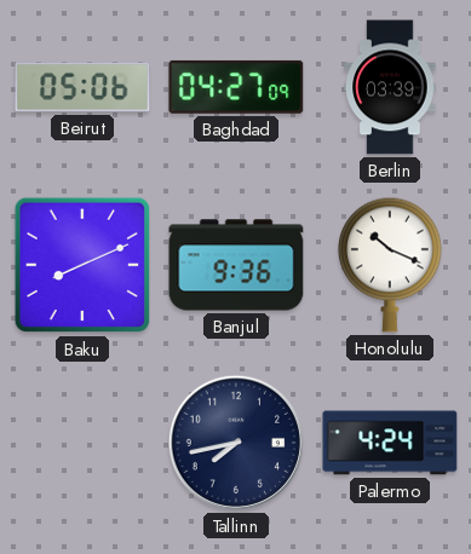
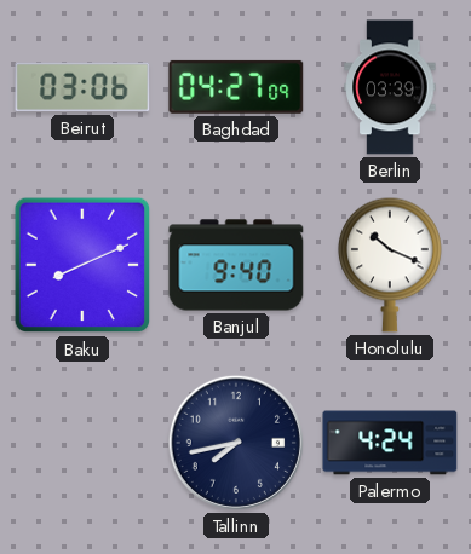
Beirut: 05:06 -> 03:06 (82, 87)
Banjul: 9:36 -> 9:40 (236, 265)
